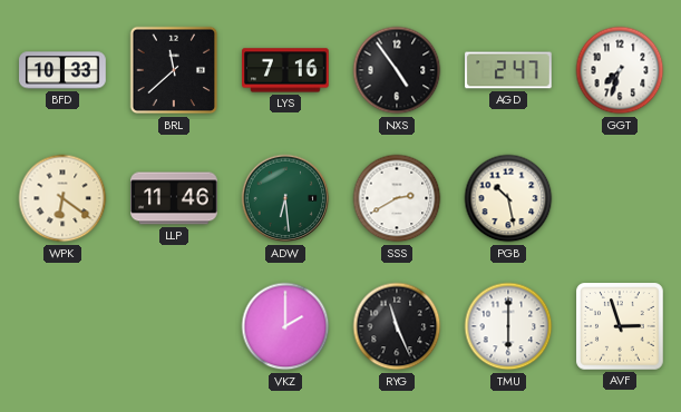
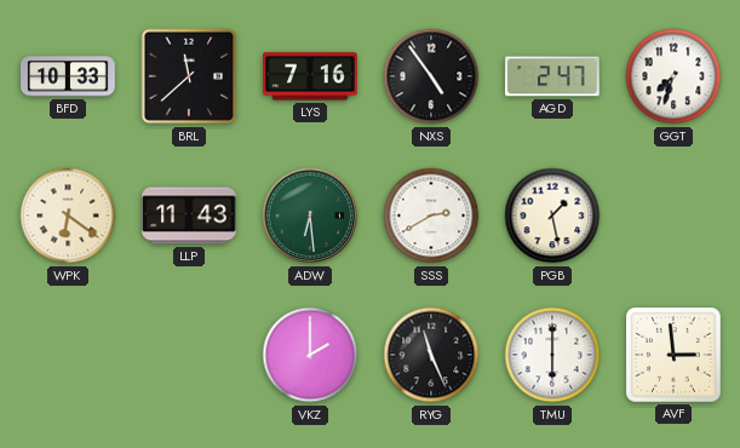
LLP: 11:46 -> 11:43 (189, 216)
PGB: 10:28 -> 1:28 (552, 216)
AVF: 2:57 -> 2:59 (673, 355)
